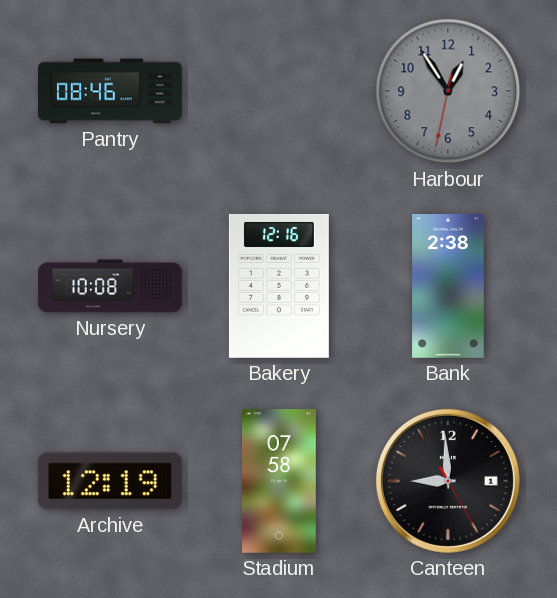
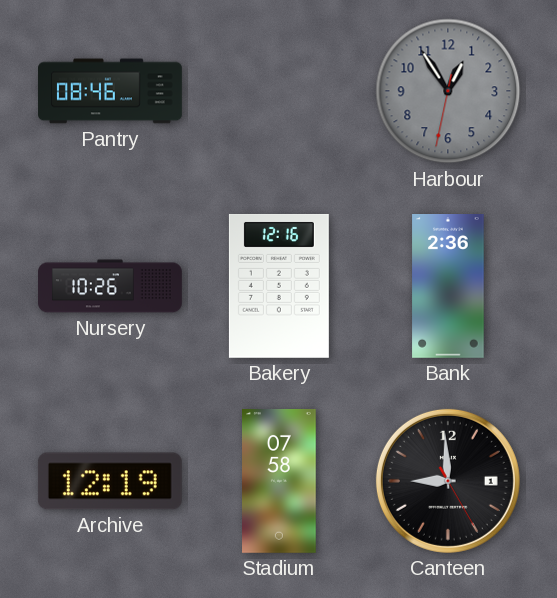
Nursery: 10:08 -> 10:26 (110, 286)
Bank: 2:38 -> 2:36 (448, 287)
